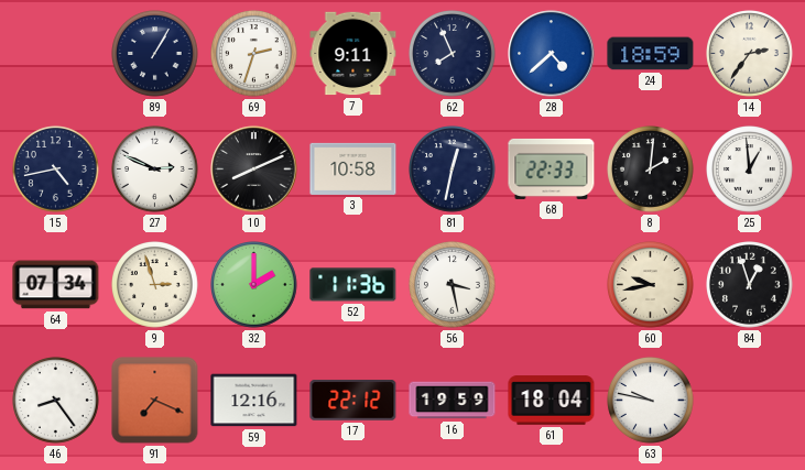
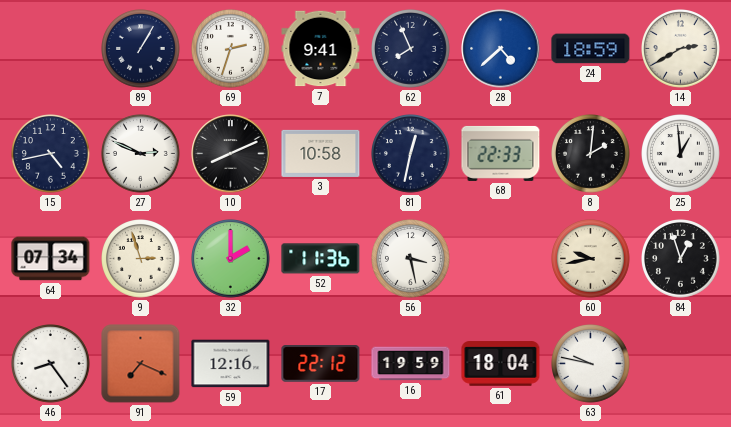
7: 9:11 -> 9:41 (321, 49)
14: 2:36 -> 2:40 (681, 49)
